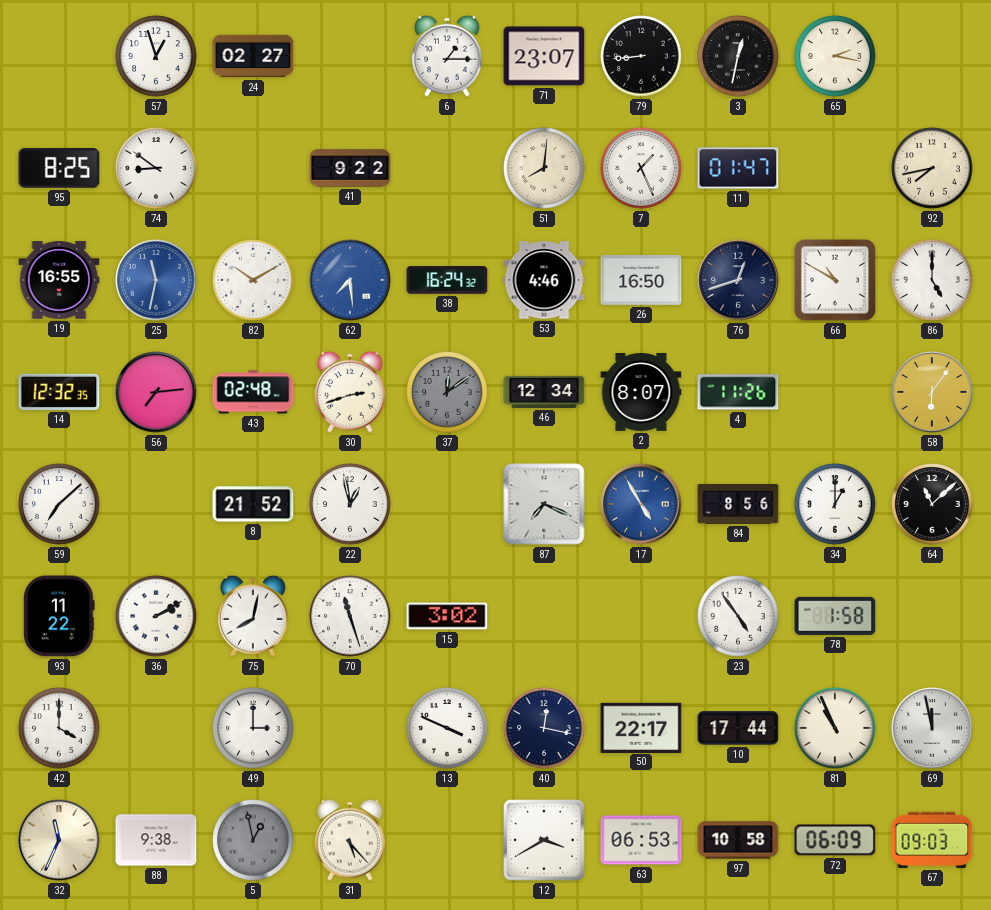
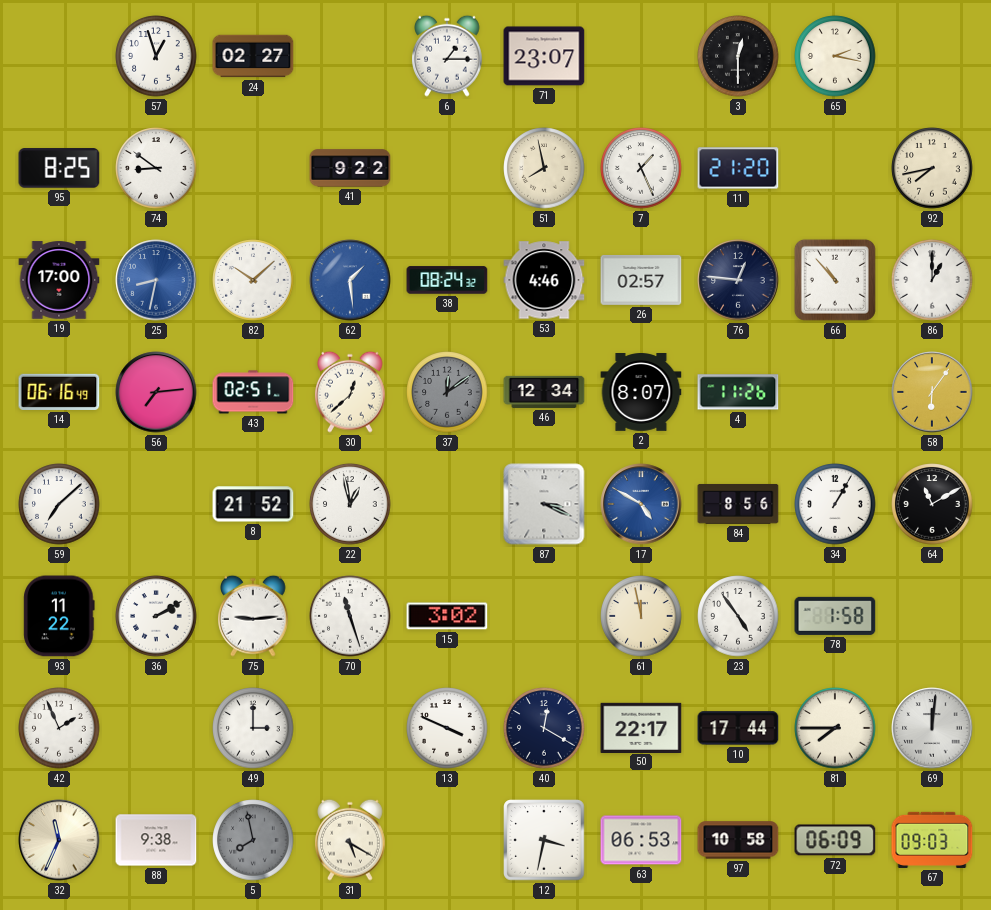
79: 8:44 -> none (641, 56)
3: 12:32 -> 12:30 (738, 56)
51: 8:01 -> 7:58 (544, 168)
11: 01:47 -> 21:20 (738, 168)
19: 16:55 -> 17:00 (59, 280)
25: 11:32 -> 8:32 (156, 280)
82: 10:10 -> 10:08 (253, 280)
62: 7:29 -> 1:29 (350, 280)
38: 16:24 -> 08:24 (447, 280)
26: 16:50 -> 02:57 (641, 280)
76: 12:42 -> 12:46 (738, 280)
66: 10:50 -> 10:53 (835, 280)
86: 5:00 -> 1:00 (932, 280)
14: 12:32 -> 06:16 (59, 392)
43: 02:48 -> 02:51 (253, 392)
30: 2:42 -> 12:38 (351, 392)
87: 7:19 -> 3:19 (544, 504)
17: 4:55 -> 4:50 (641, 504)
34: 1:00 -> 1:05 (835, 504)
64: 11:08 -> 11:10 (932, 504)
75: 8:02 -> 9:14 (254, 616)
61: none -> 11:58 (641, 616)
42: 4:00 -> 1:56 (59, 728)
40: 12:17 -> 12:20 (544, 728)
81: 10:56 -> 7:45 (835, 728)
69: 11:58 -> 12:01 (932, 728)
5: 12:58 -> 7:58 (253, 840)
31: 5:23 -> 5:20 (351, 840)
12: 3:40 -> 3:32 (544, 840)
